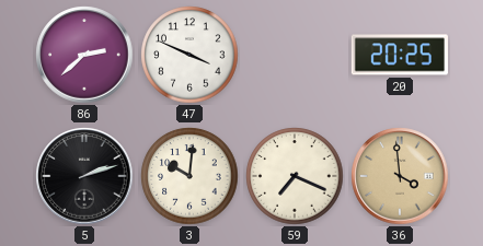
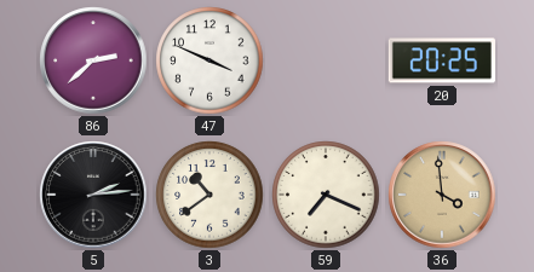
5: 2:12 -> 2:14 (93, 195)
3: 10:01 -> 10:39 (209, 195)
